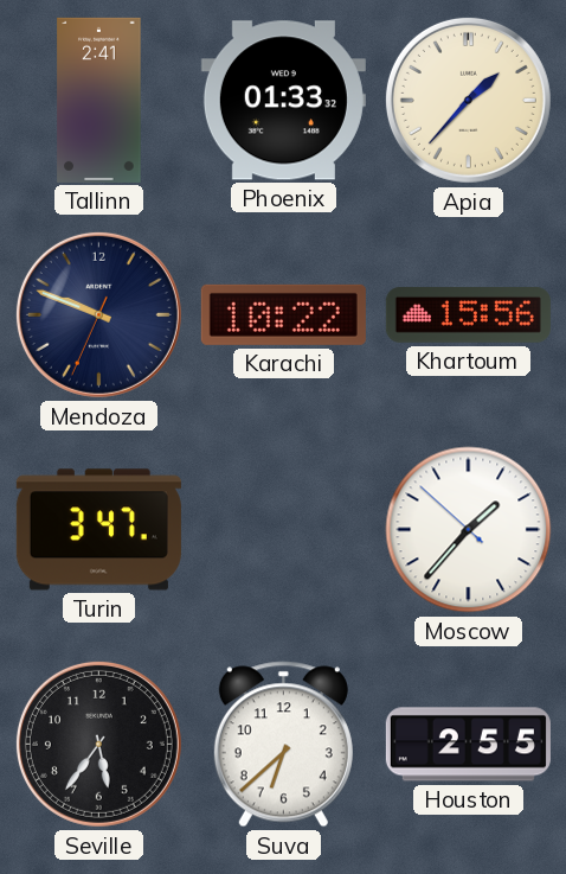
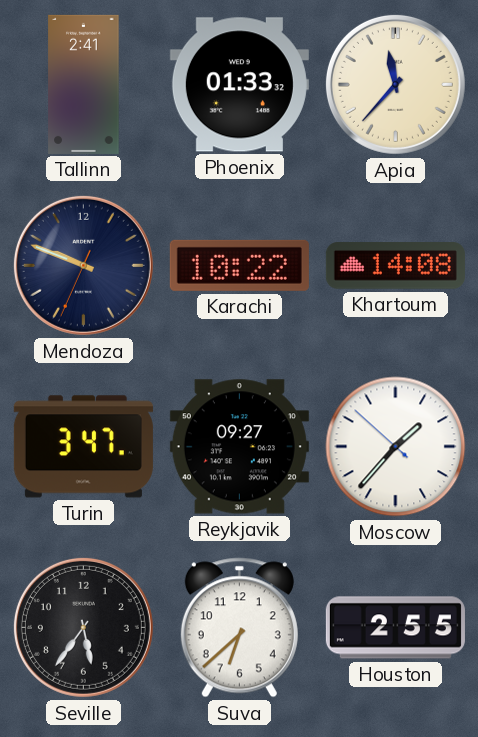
Apia: 1:37 -> 11:37 (395, 84)
Khartoum: 15:56 -> 14:08 (395, 266)
Reykjavik: none -> 09:27 (239, 447)
